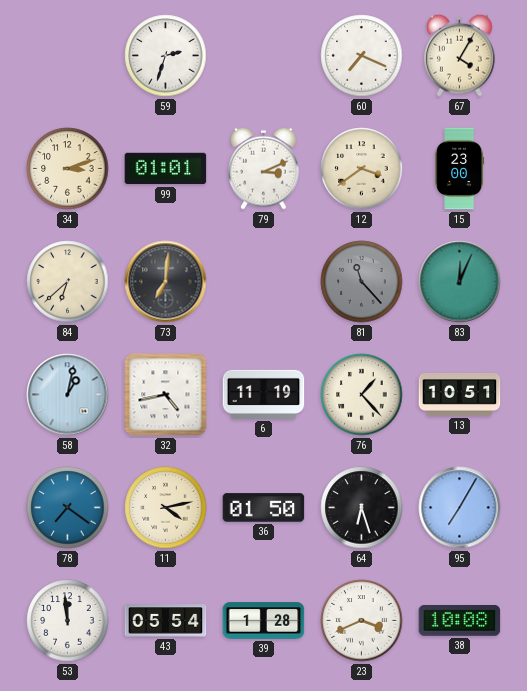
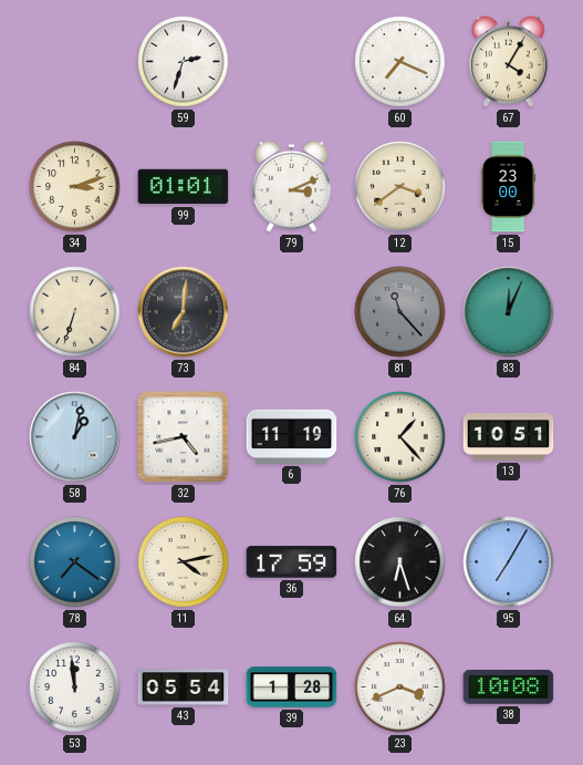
84: 6:38 -> 6:33 (75, 312)
36: 01:50 -> 17:59 (292, 562)
